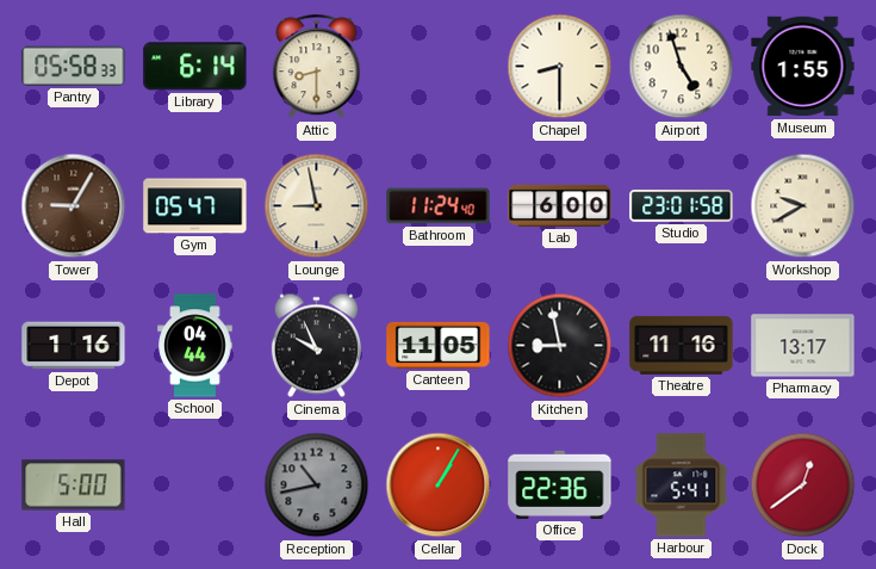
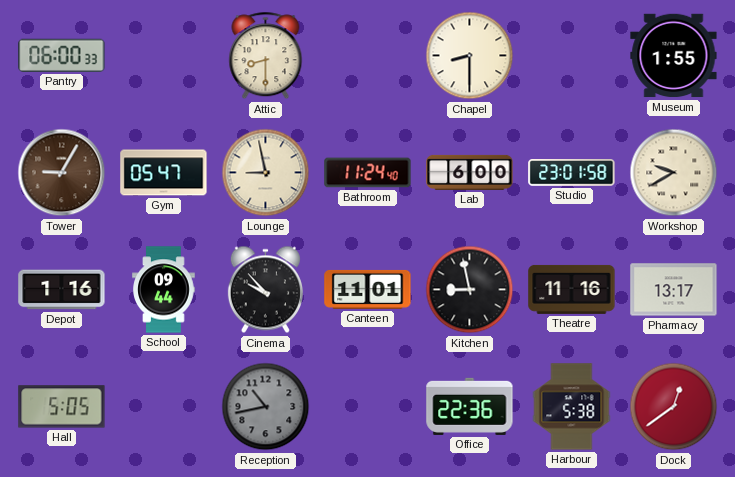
Pantry: 05:58 -> 06:00 (62, 55)
Library: 6:14 -> none (195, 67)
Airport: 4:57 -> none (682, 67)
School: 04:44 -> 09:44 (164, 290)
Cinema: 9:56 -> 9:53 (265, 290)
Canteen: 11:05 -> 11:01 (368, 289)
Hall: 5:00 -> 5:05 (62, 407)
Cellar: 1:05 -> none (439, 485)
Harbour: 5:41 -> 5:38 (572, 407)
